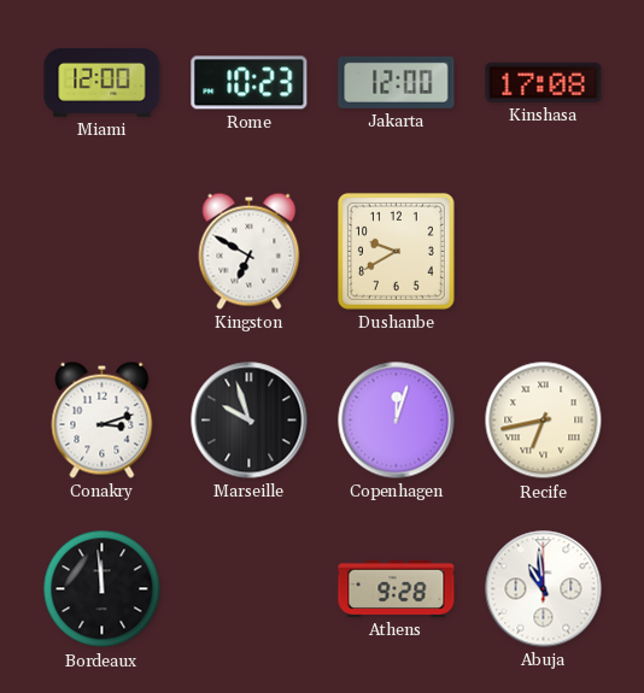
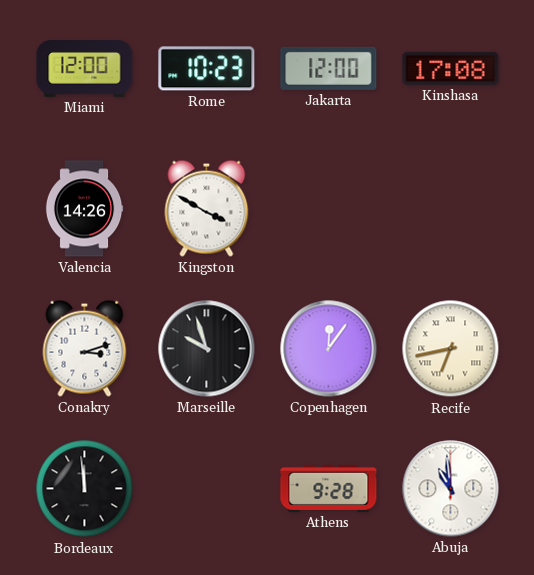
Valencia: none -> 14:26 (84, 209)
Kingston: 6:50 -> 3:50 (207, 208)
Dushanbe: 9:40 -> none (396, 251)
Copenhagen: 12:03 -> 12:06 (329, 349)
